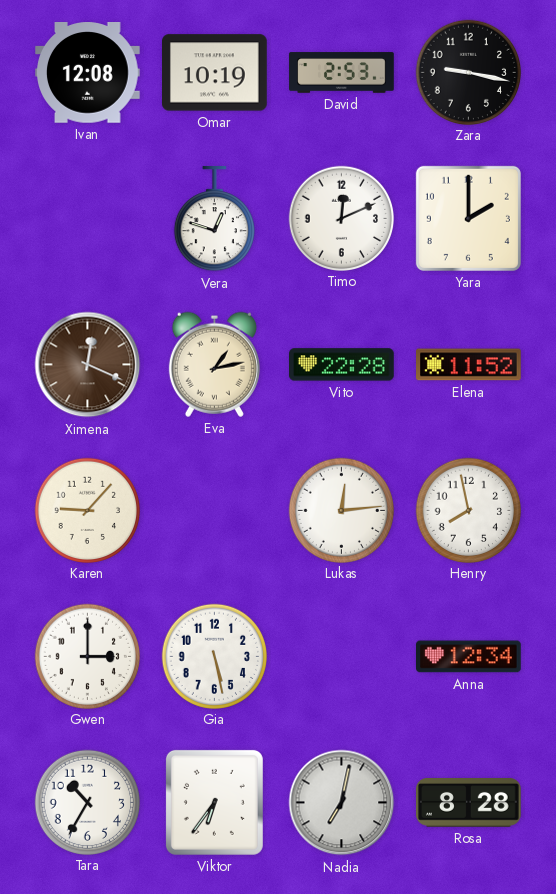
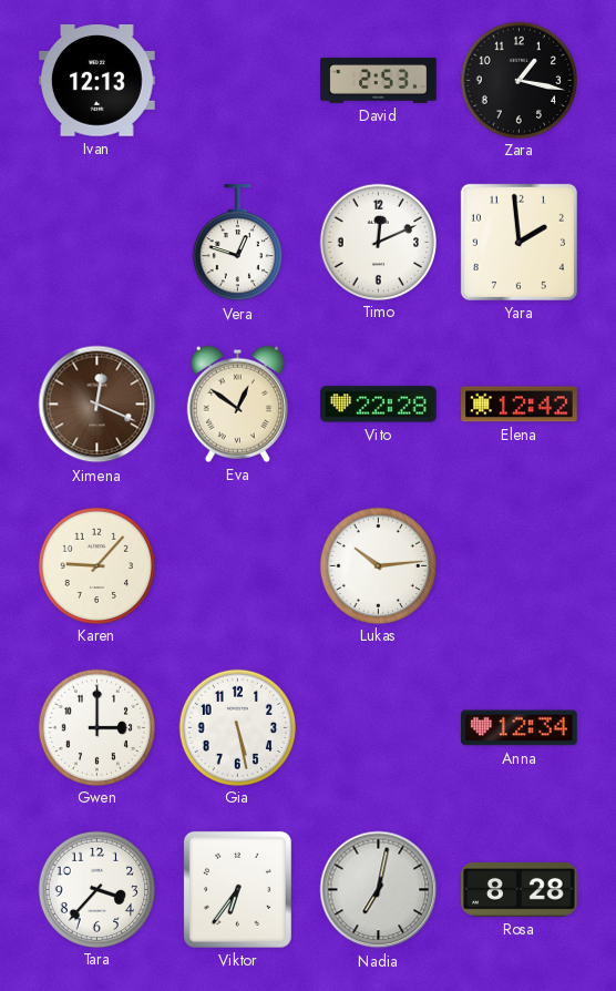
Ivan: 12:08 -> 12:13 (97, 81)
Omar: 10:19 -> none (215, 73)
Zara: 9:17 -> 1:17 (519, 80)
Yara: 2:00 -> 1:59 (519, 242)
Eva: 1:13 -> 12:51 (237, 403)
Elena: 11:52 -> 12:42 (520, 405)
Lukas: 12:14 -> 10:14 (378, 565)
Henry: 7:58 -> none (468, 510)
Tara: 10:35 -> 3:37 (96, 889)
